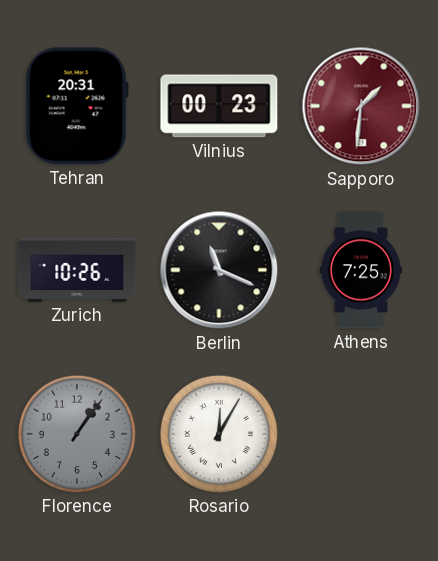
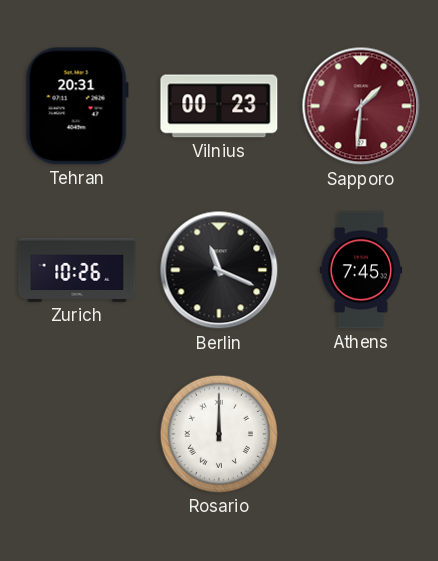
Athens: 7:25 -> 7:45 (361, 270)
Florence: 1:06 -> none (77, 434)
Rosario: 12:05 -> 12:00 (219, 434)
